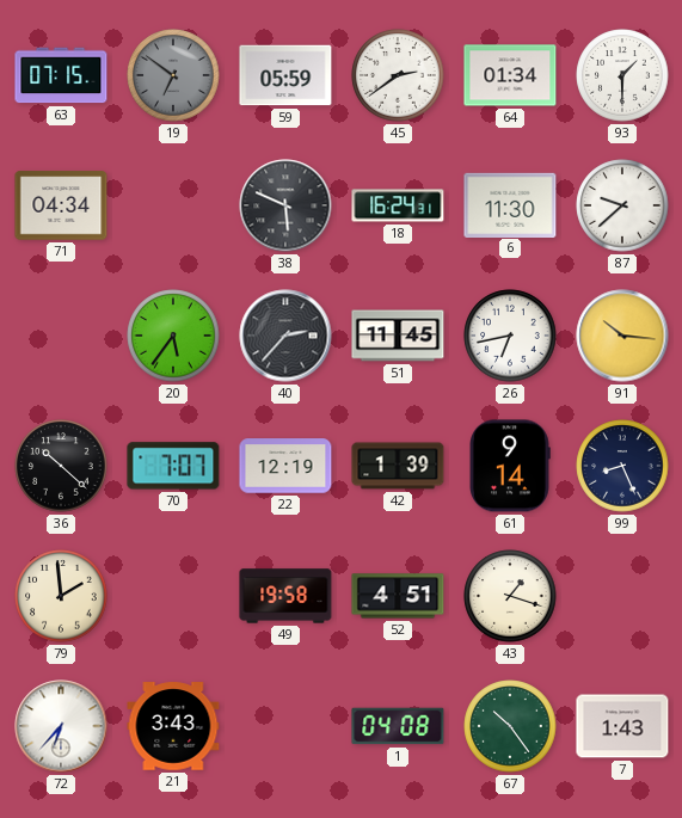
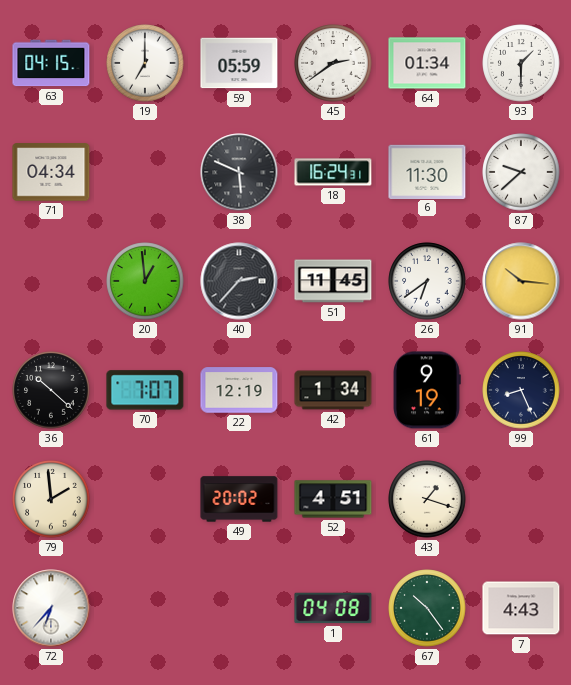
63: 07:15 -> 04:15 (51, 63)
19: 6:51 -> 7:00 (145, 63)
19 dial: grey -> white (145, 63)
20: 5:36 -> 12:59 (145, 281)
26: 6:43 -> 6:39 (427, 281)
42: 1:39 -> 1:34 (333, 390)
61: 9:14 -> 9:19 (427, 390)
49: 19:58 -> 20:02 (239, 499)
21: 3:43 -> none (173, 726)
7: 1:43 -> 4:43 (521, 608)
